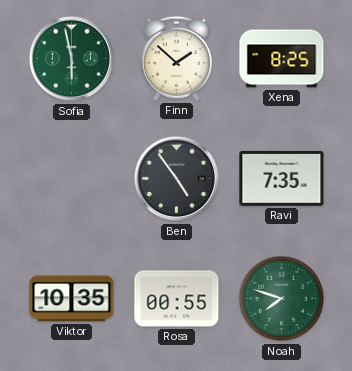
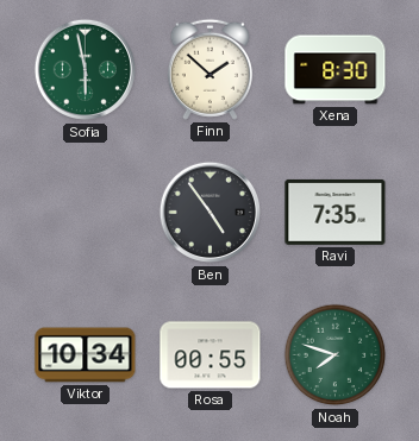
Xena: 8:25 -> 8:30 (336, 70)
Viktor: 10:35 -> 10:34 (86, 355)
